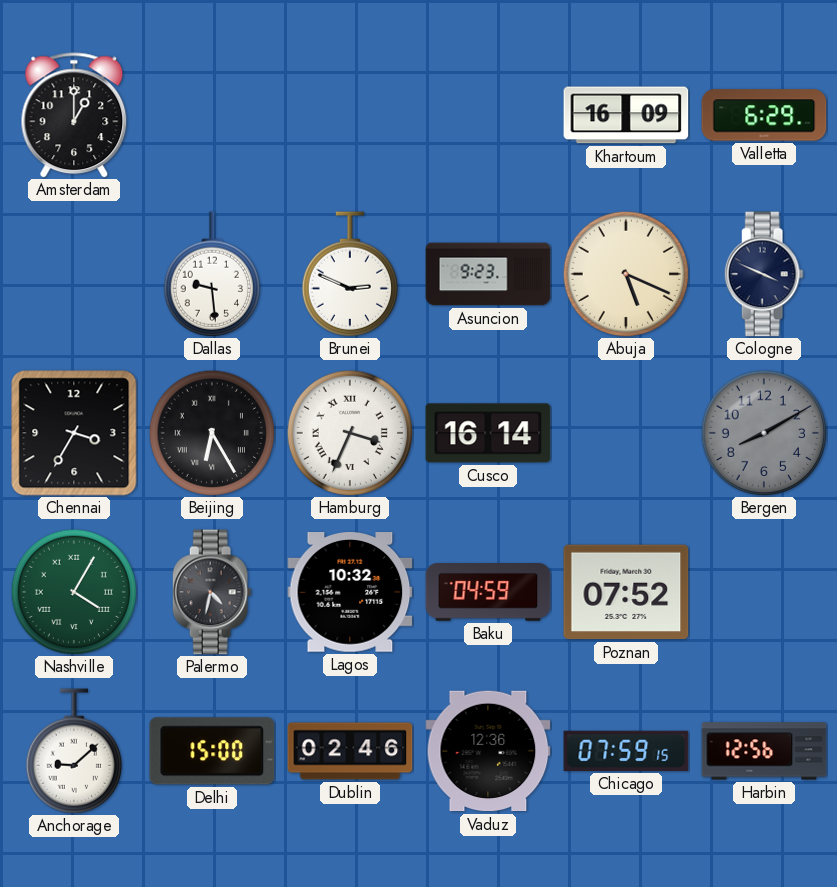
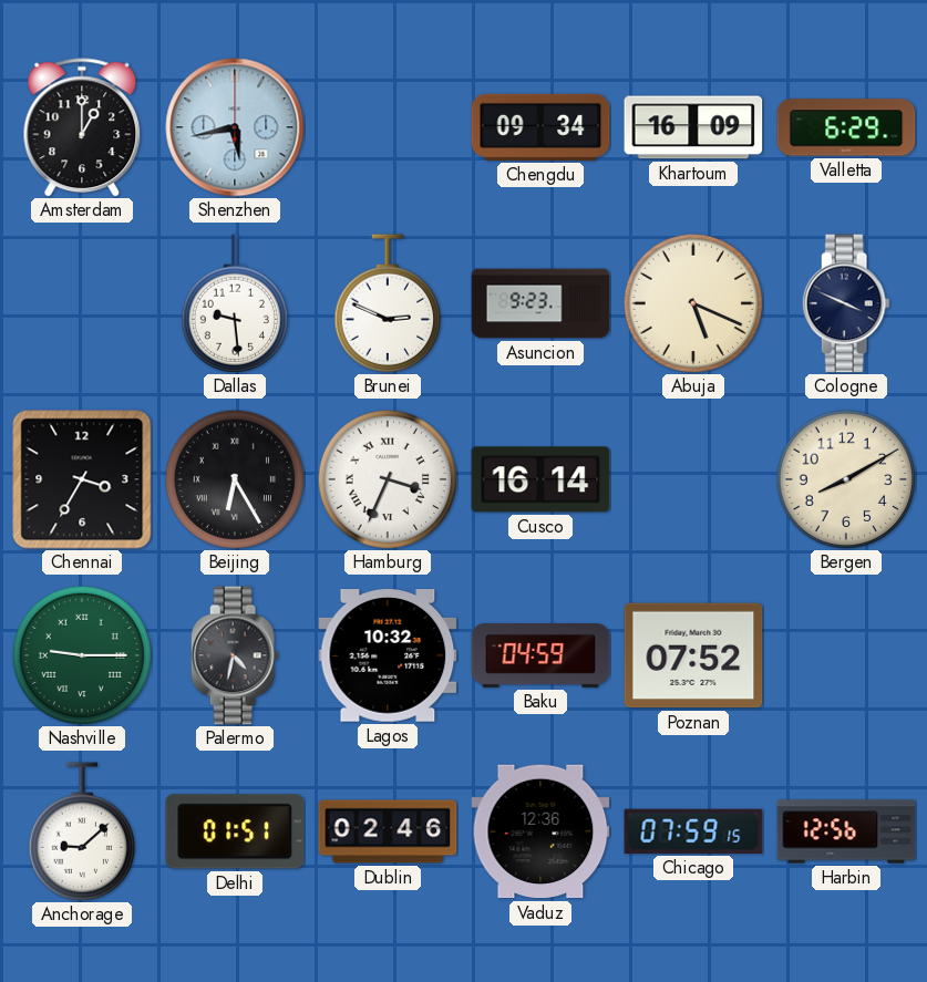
Shenzhen: none -> 5:43 (235, 127)
Chengdu: none -> 09:34 (540, 127)
Bergen dial: grey -> cream (845, 478)
Nashville: 4:05 -> 9:15 (81, 654)
Delhi: 15:00 -> 01:51 (235, 831)
